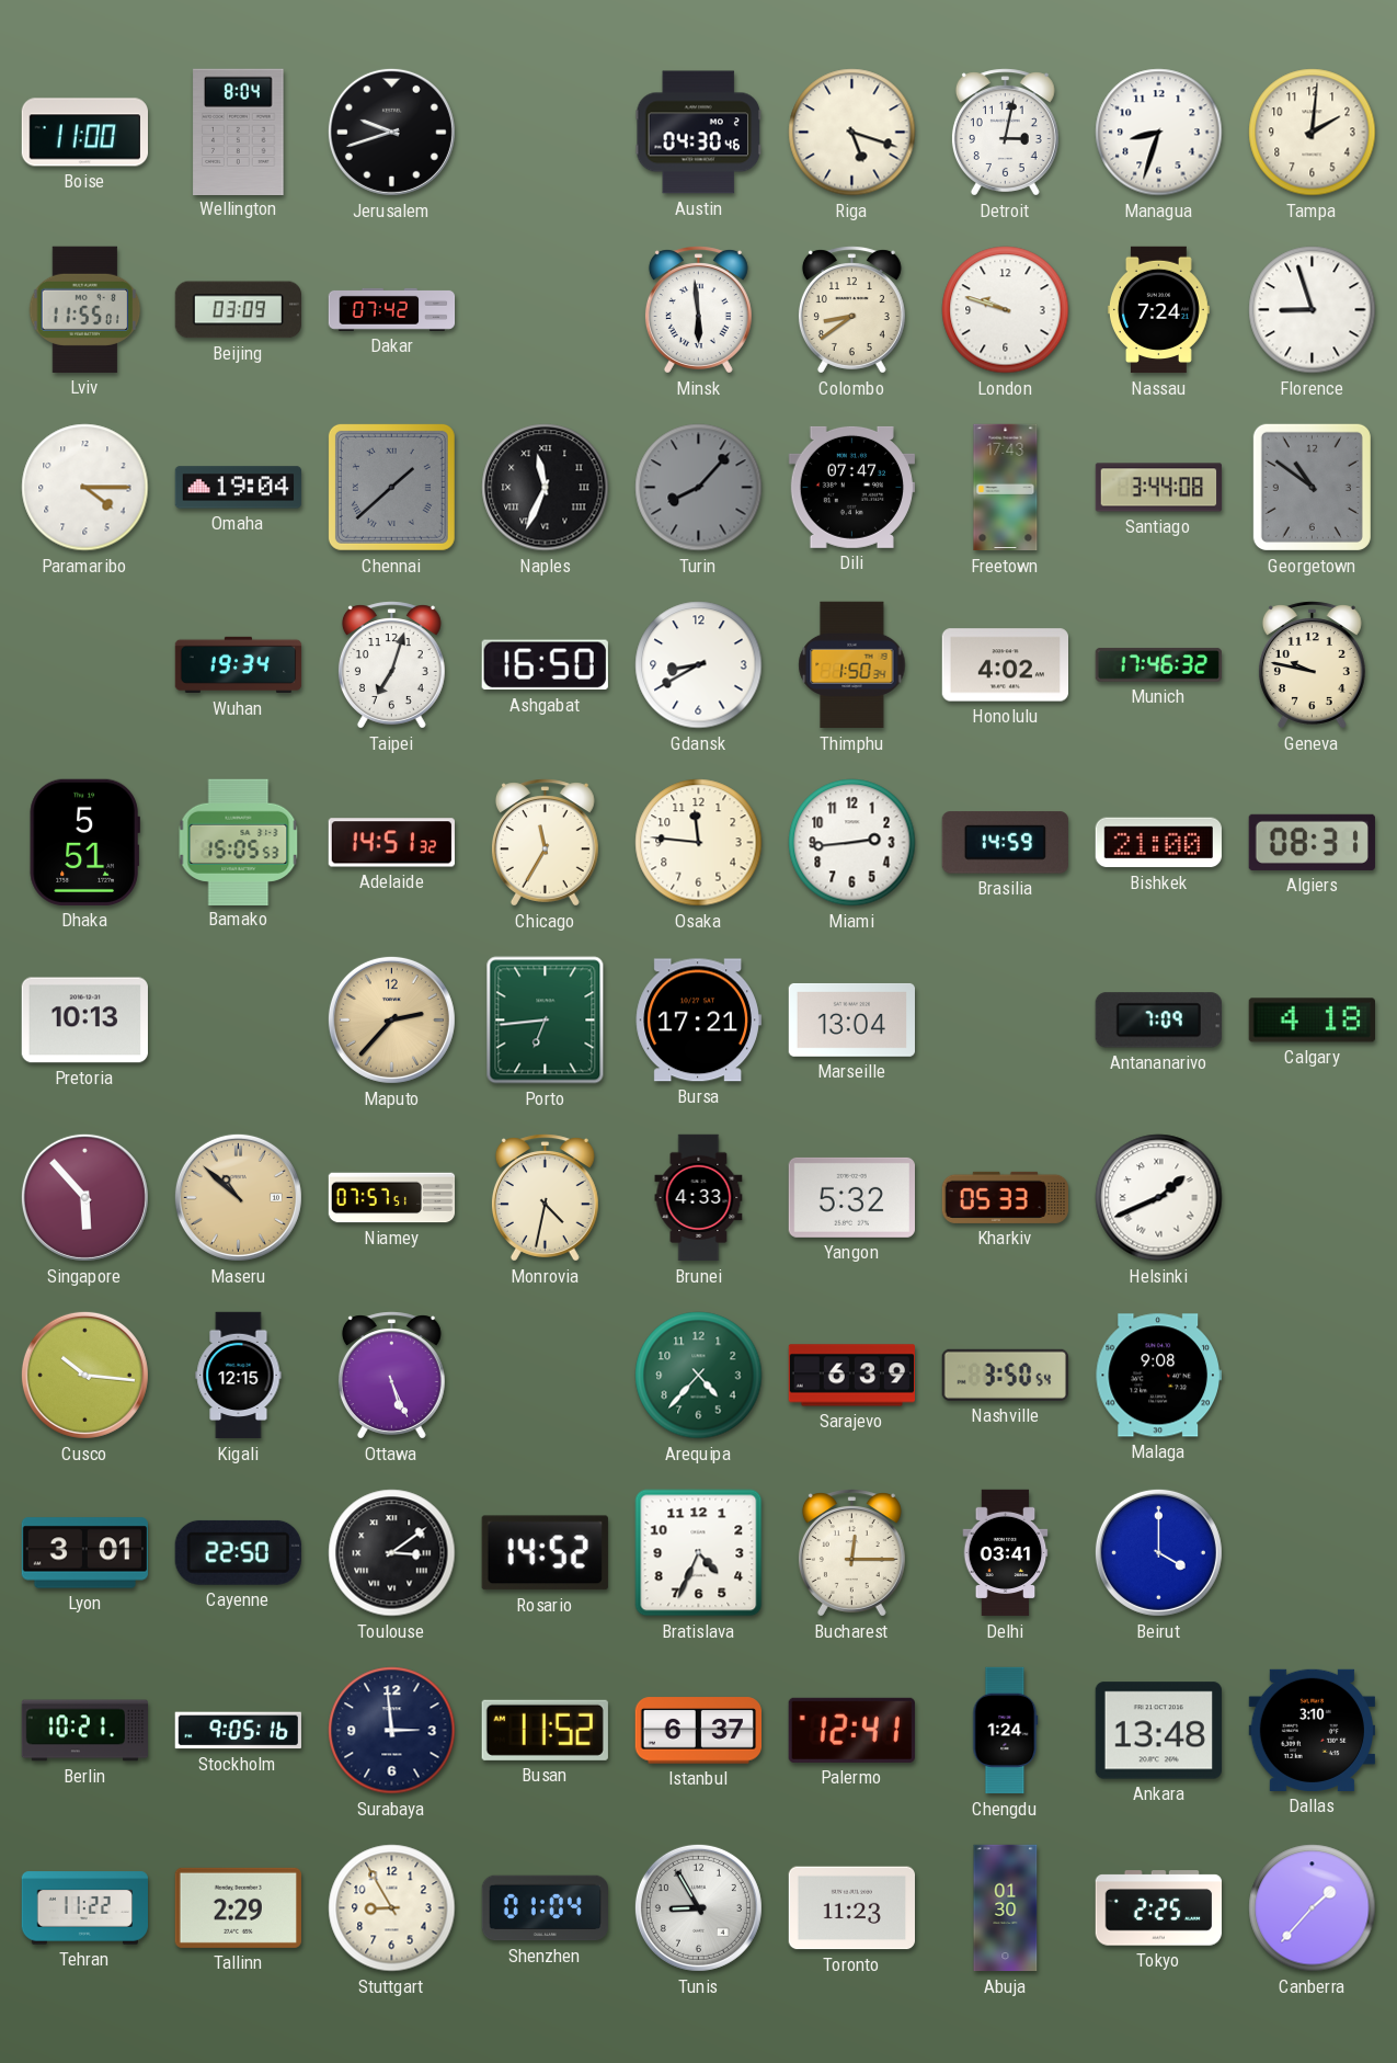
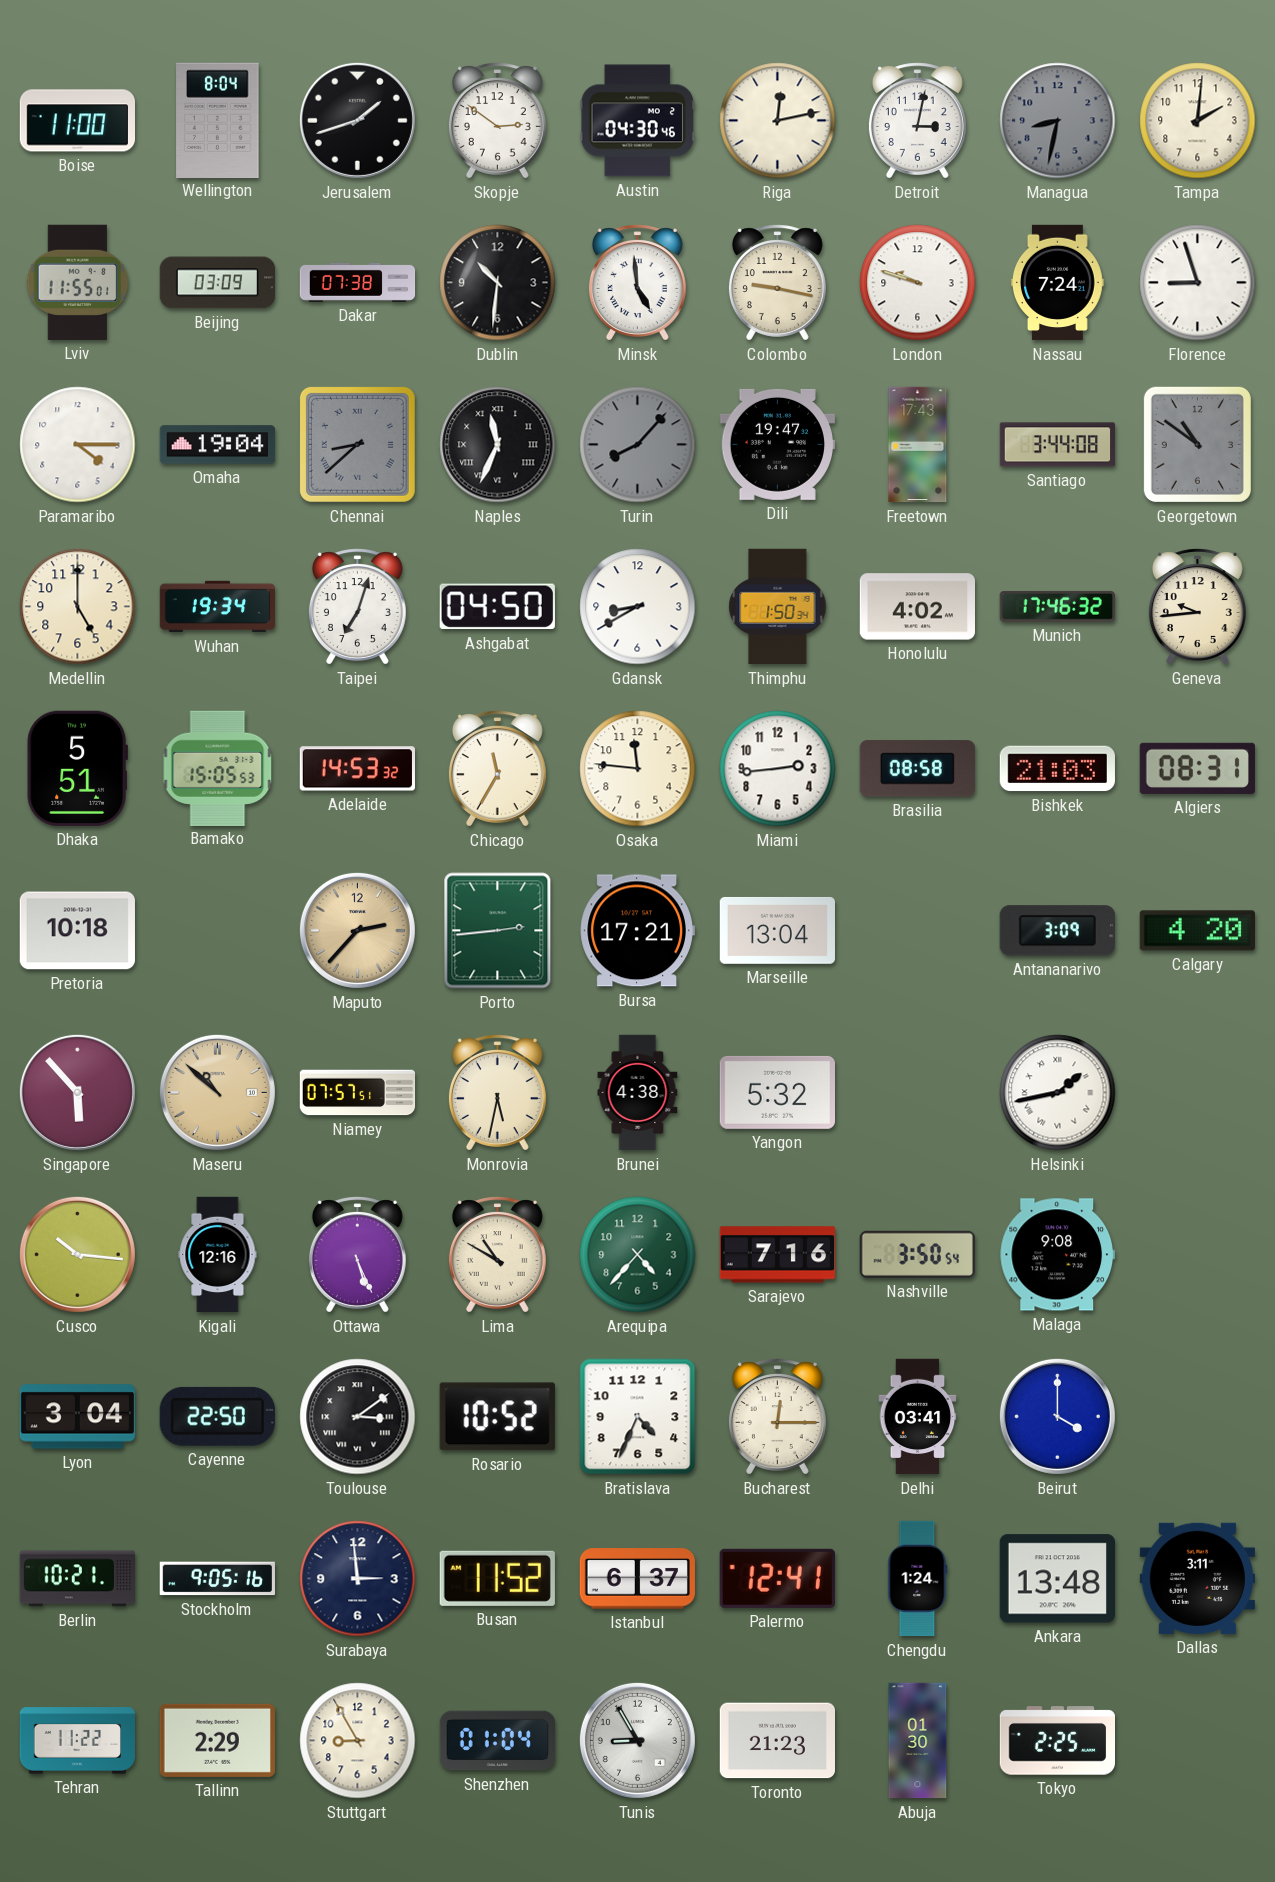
Jerusalem: 9:42 -> 1:42 (357, 120)
Skopje: none -> 2:51 (497, 121)
Riga: 5:18 -> 12:13 (778, 121)
Managua: 8:33 -> 8:32 (1058, 121)
Managua dial: white -> grey (1058, 121)
Dakar: 07:42 -> 07:38 (358, 282)
Dublin: none -> 10:31 (498, 283)
Minsk: 5:59 -> 4:59 (637, 283)
Colombo: 8:39 -> 9:17 (777, 283)
Chennai: 1:38 -> 8:38 (357, 444)
Dili: 07:47 -> 19:47 (777, 444)
Medellin: none -> 5:00 (78, 607)
Ashgabat: 16:50 -> 04:50 (497, 607)
Geneva: 9:47 -> 9:44 (1197, 607)
Adelaide: 14:51 -> 14:53 (357, 769)
Brasilia: 14:59 -> 08:58 (917, 769)
Bishkek: 21:00 -> 21:03 (1057, 769)
Pretoria: 10:13 -> 10:18 (77, 931)
Porto: 6:44 -> 2:44 (498, 931)
Antananarivo: 7:09 -> 3:09 (1057, 931)
Calgary: 4:18 -> 4:20 (1197, 931)
Monrovia: 4:32 -> 5:32 (497, 1093)
Brunei: 4:33 -> 4:38 (638, 1093)
Kharkiv: 05:33 -> none (1005, 1197)
Helsinki: 1:41 -> 1:43 (1058, 1093)
Kigali: 12:15 -> 12:16 (218, 1255)
Lima: none -> 10:50 (497, 1255)
Sarajevo: 6:39 -> 7:16 (777, 1255)
Lyon: 3:01 -> 3:04 (77, 1417)
Rosario: 14:52 -> 10:52 (497, 1417)
Dallas: 3:10 -> 3:11 (1197, 1578)
Toronto: 11:23 -> 21:23 (777, 1741)
Canberra: 1:37 -> none (1313, 1908)
